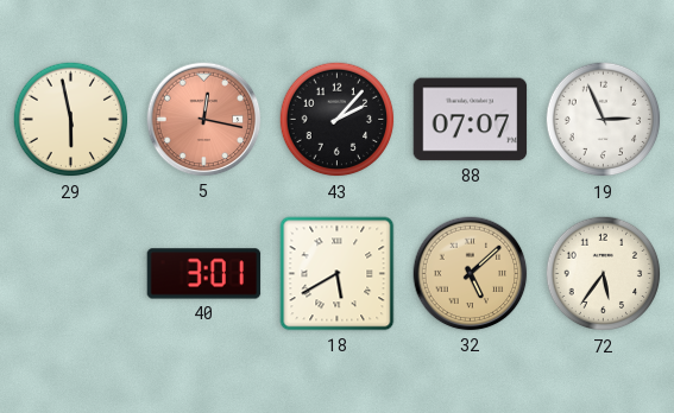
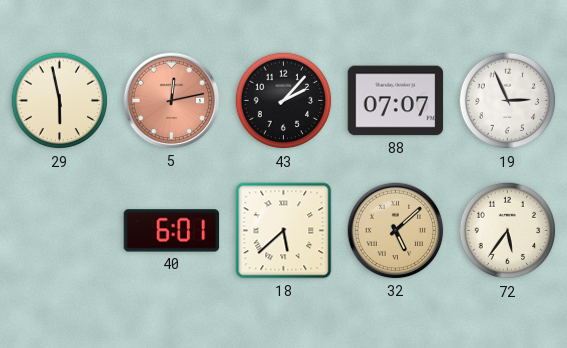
5: 12:17 -> 12:13 (172, 101)
40: 3:01 -> 6:01 (172, 231)
18: 5:40 -> 5:38 (284, 231)
